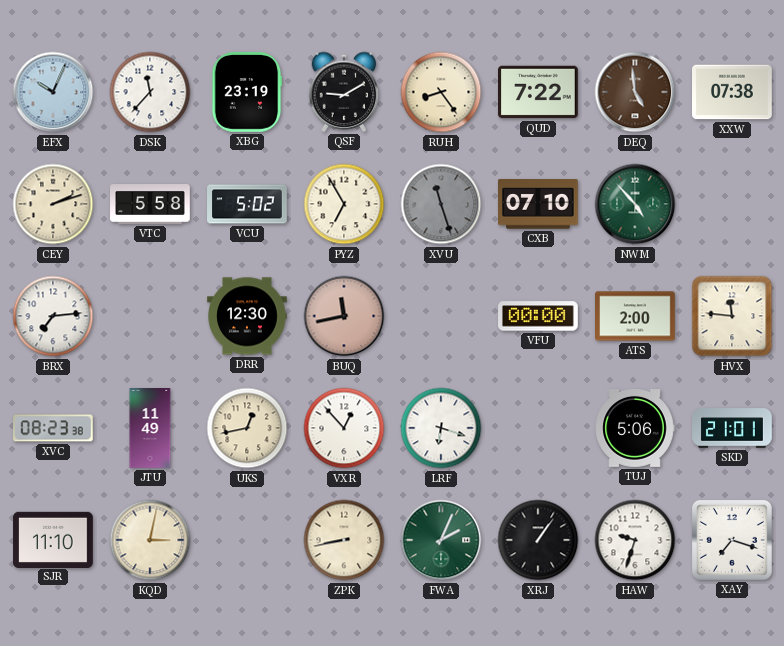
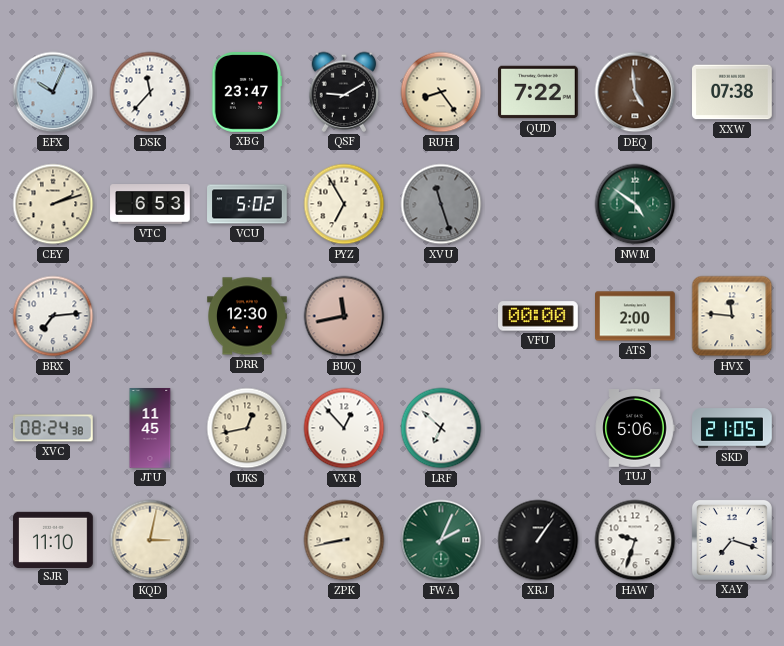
XBG: 23:19 -> 23:47 (247, 93)
VTC: 5:58 -> 6:53 (150, 204)
CXB: 07:10 -> none (539, 204)
NWM: 4:53 -> 4:51 (635, 204)
XVC: 08:23 -> 08:24 (54, 428)
JTU: 11:49 -> 11:45 (150, 428)
LRF: 6:18 -> 6:52 (441, 428)
SKD: 21:01 -> 21:05 (732, 428)
